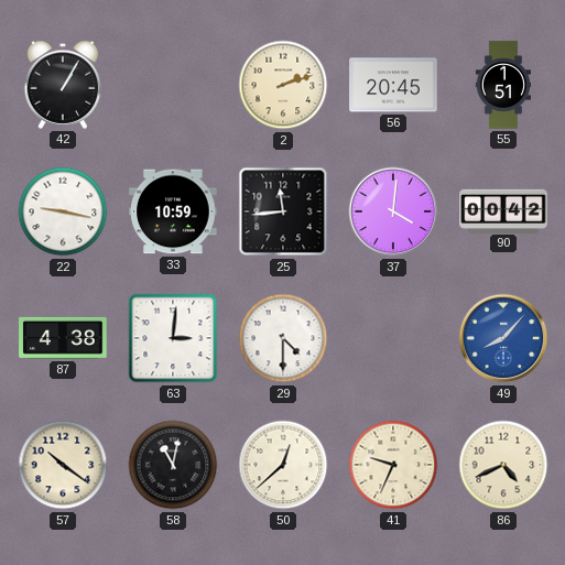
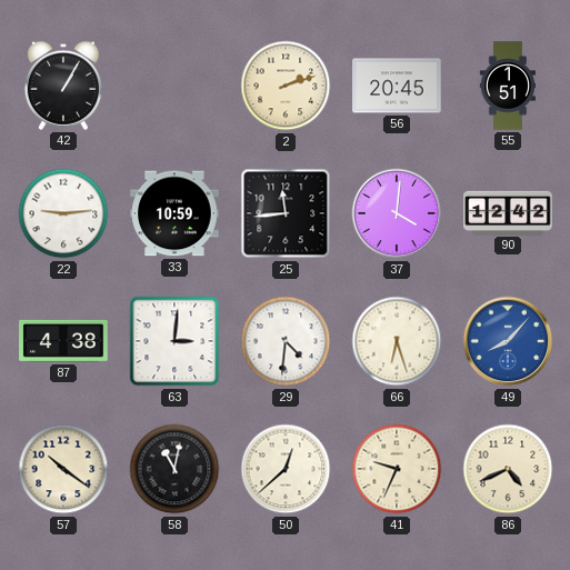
22: 9:17 -> 9:14 (63, 213)
90: 00:42 -> 12:42 (508, 212)
29: 4:30 -> 4:31 (286, 341)
66: none -> 6:27 (397, 341)
